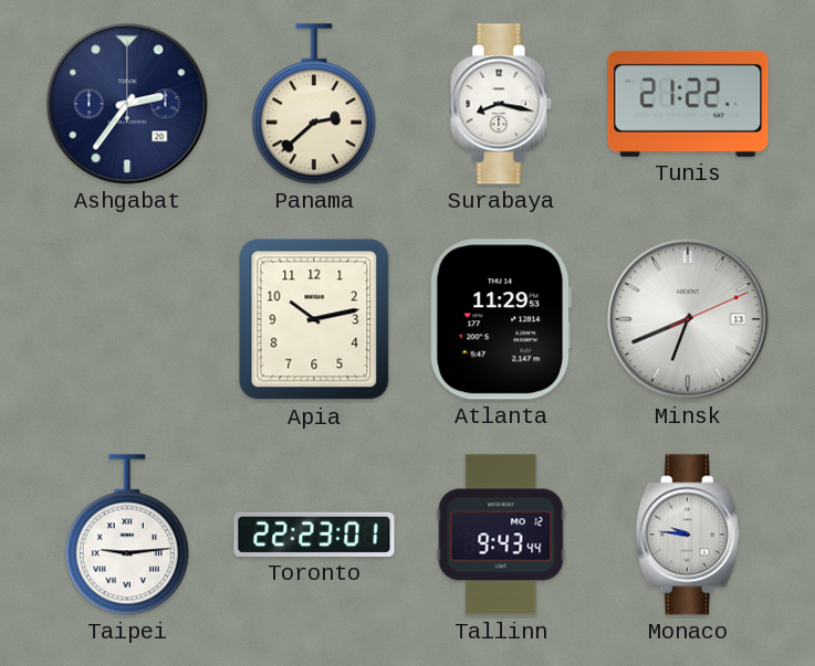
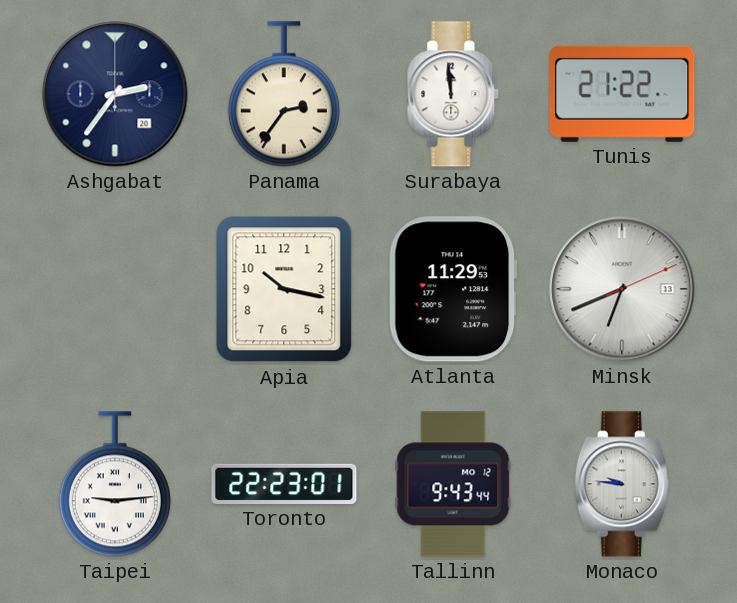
Panama: 2:38 -> 2:36 (284, 94)
Surabaya: 8:17 -> 11:59 (453, 94)
Apia: 10:13 -> 10:17 (284, 289)
